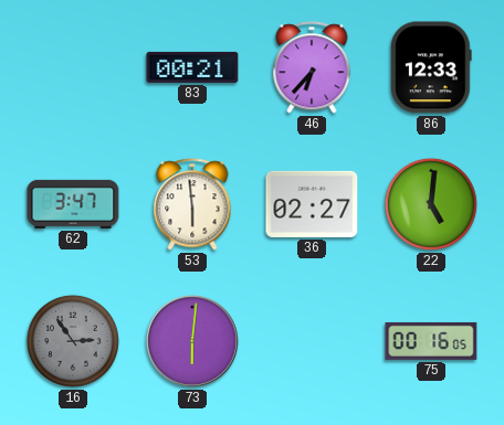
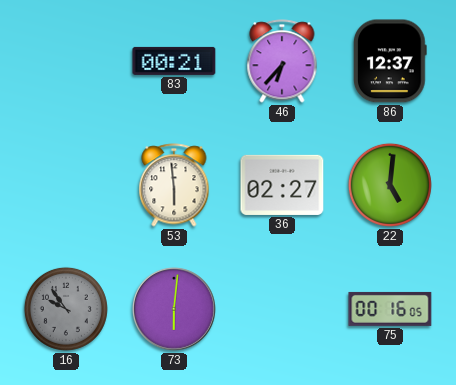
86: 12:33 -> 12:37 (391, 61)
62: 3:47 -> none (73, 204)
16: 2:54 -> 9:54 (66, 309)
